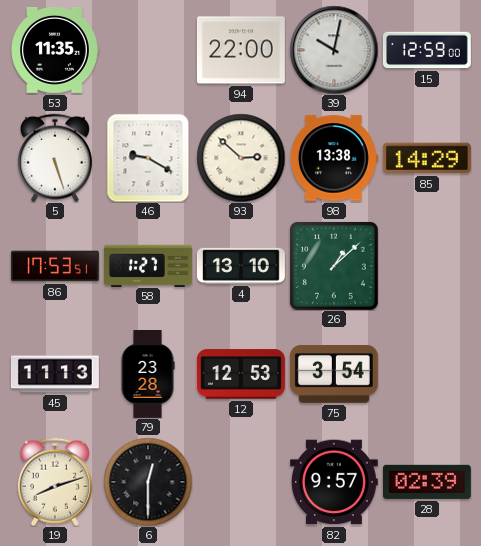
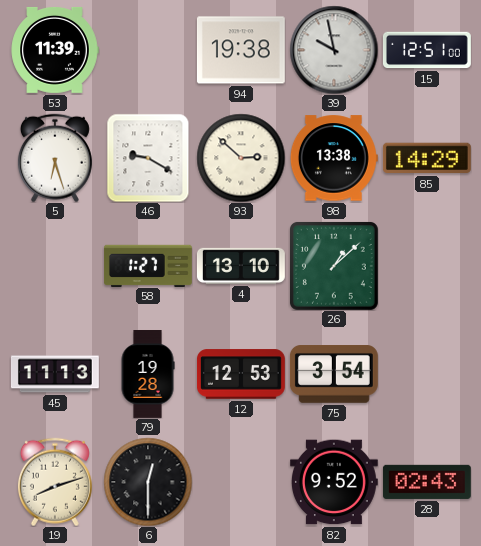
53: 11:35 -> 11:39 (55, 50)
94: 22:00 -> 19:38 (241, 50)
39: 10:02 -> 9:58 (334, 50)
15: 12:59 -> 12:51 (427, 50)
5: 5:27 -> 6:27 (55, 158)
86: 17:53 -> none (55, 266)
79: 23:28 -> 19:28 (148, 375)
82: 9:57 -> 9:52 (334, 482)
28: 02:39 -> 02:43 (427, 482)
